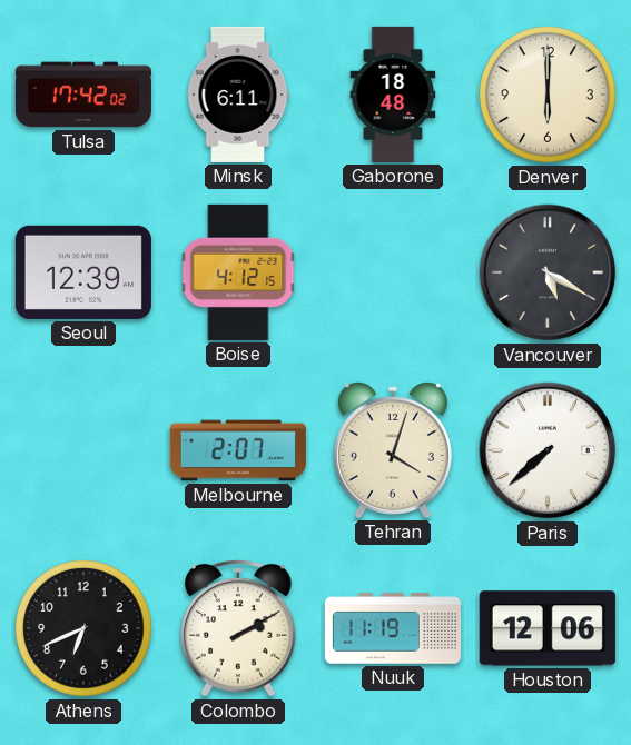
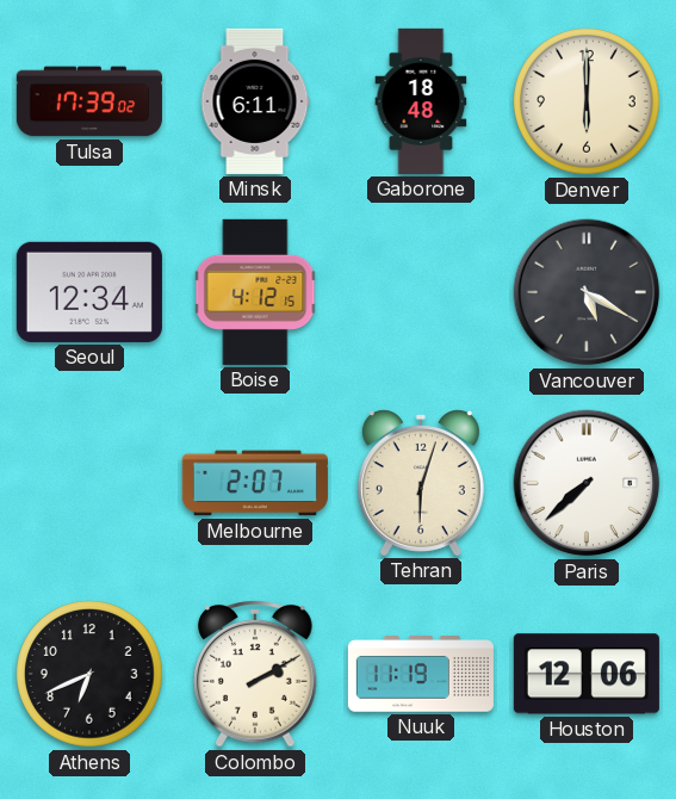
Tulsa: 17:42 -> 17:39 (89, 101)
Seoul: 12:39 -> 12:34 (89, 292)
Tehran: 4:03 -> 6:03 (421, 483)
